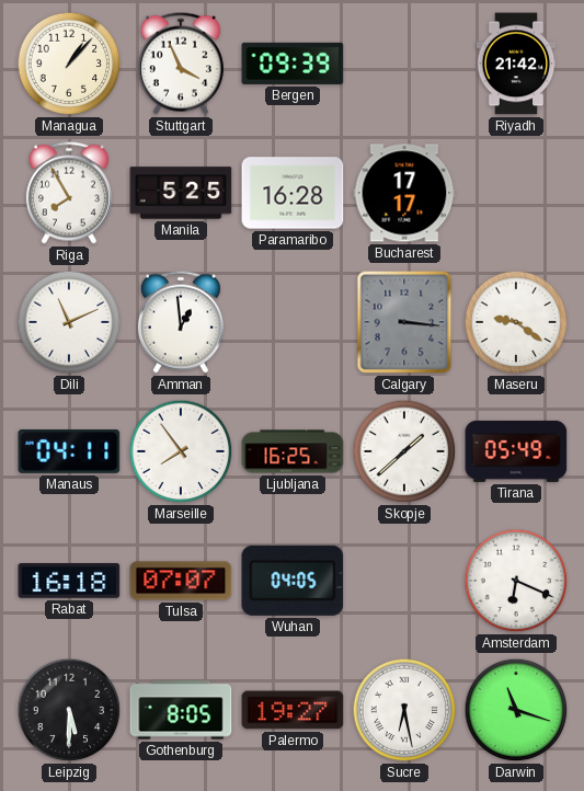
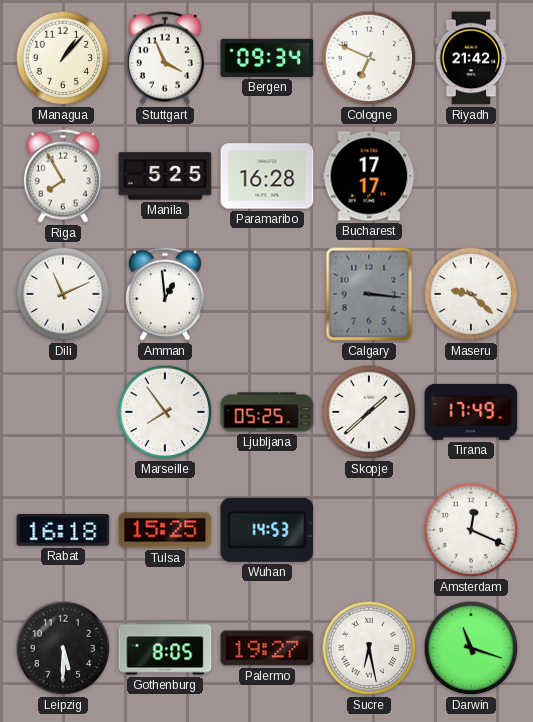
Bergen: 09:39 -> 09:34 (267, 58)
Cologne: none -> 6:49 (369, 58)
Maseru: 9:21 -> 9:22 (471, 294)
Manaus: 04:11 -> none (69, 451)
Ljubljana: 16:25 -> 05:25 (267, 412)
Tirana: 05:49 -> 17:49 (471, 412)
Tulsa: 07:07 -> 15:25 (165, 530)
Wuhan: 04:05 -> 14:53 (267, 530)
Amsterdam: 6:19 -> 12:19 (471, 530)
